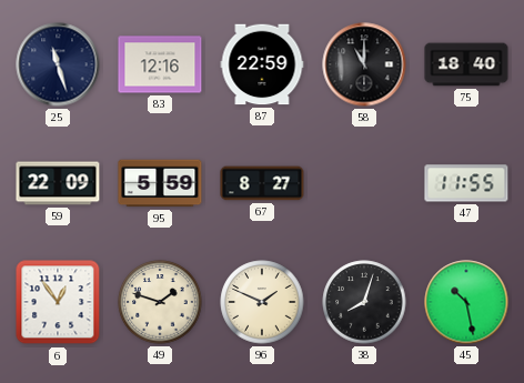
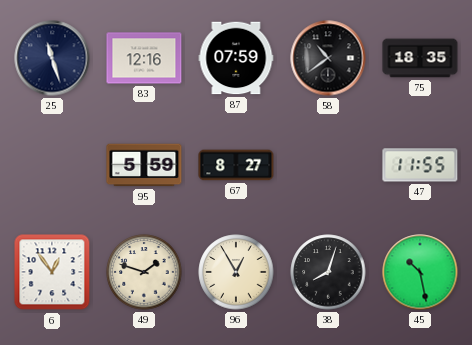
87: 22:59 -> 07:59 (236, 58)
58: 11:00 -> 10:39 (328, 58)
75: 18:40 -> 18:35 (420, 58)
59: 22:09 -> none (58, 183)
96: 1:49 -> 12:55 (236, 272)
